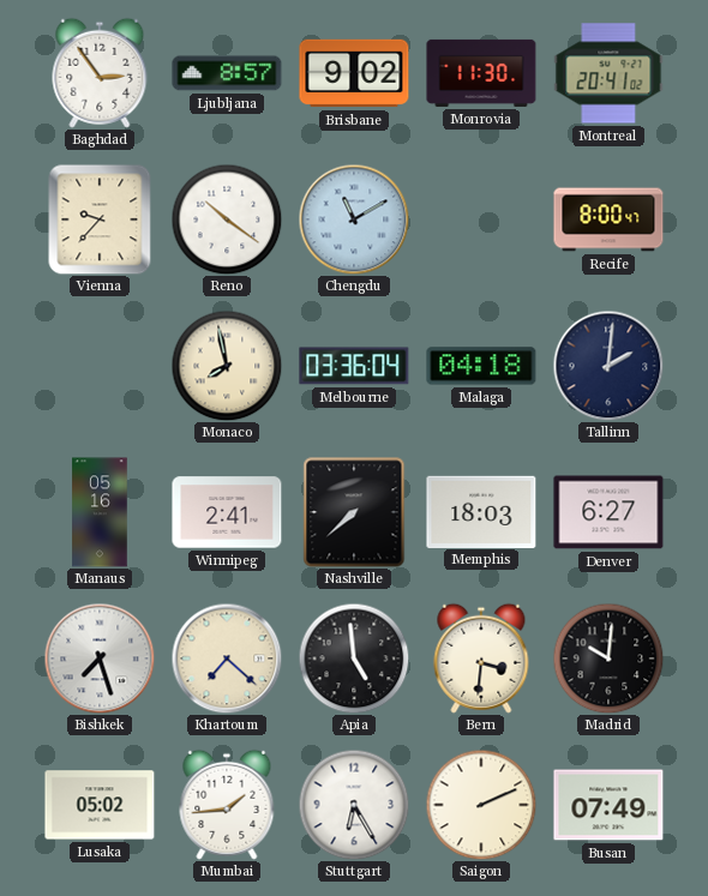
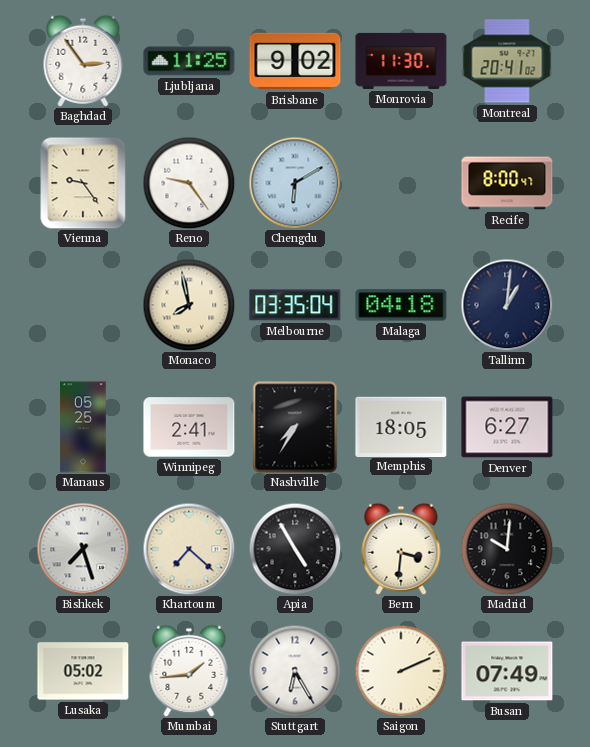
Ljubljana: 8:57 -> 11:25 (189, 61)
Vienna: 9:37 -> 9:24 (83, 183)
Reno: 10:21 -> 9:24 (189, 183)
Chengdu: 11:10 -> 6:10 (295, 183)
Melbourne: 03:36 -> 03:35 (295, 305)
Tallinn: 2:01 -> 1:01 (507, 305)
Manaus: 05:16 -> 05:25 (83, 427)
Nashville: 7:38 -> 7:35 (295, 427)
Memphis: 18:03 -> 18:05 (401, 426)
Apia: 4:59 -> 4:55 (295, 549)
